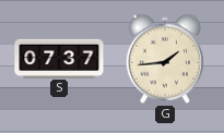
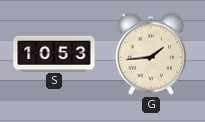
S: 07:37 -> 10:53 (54, 53)
